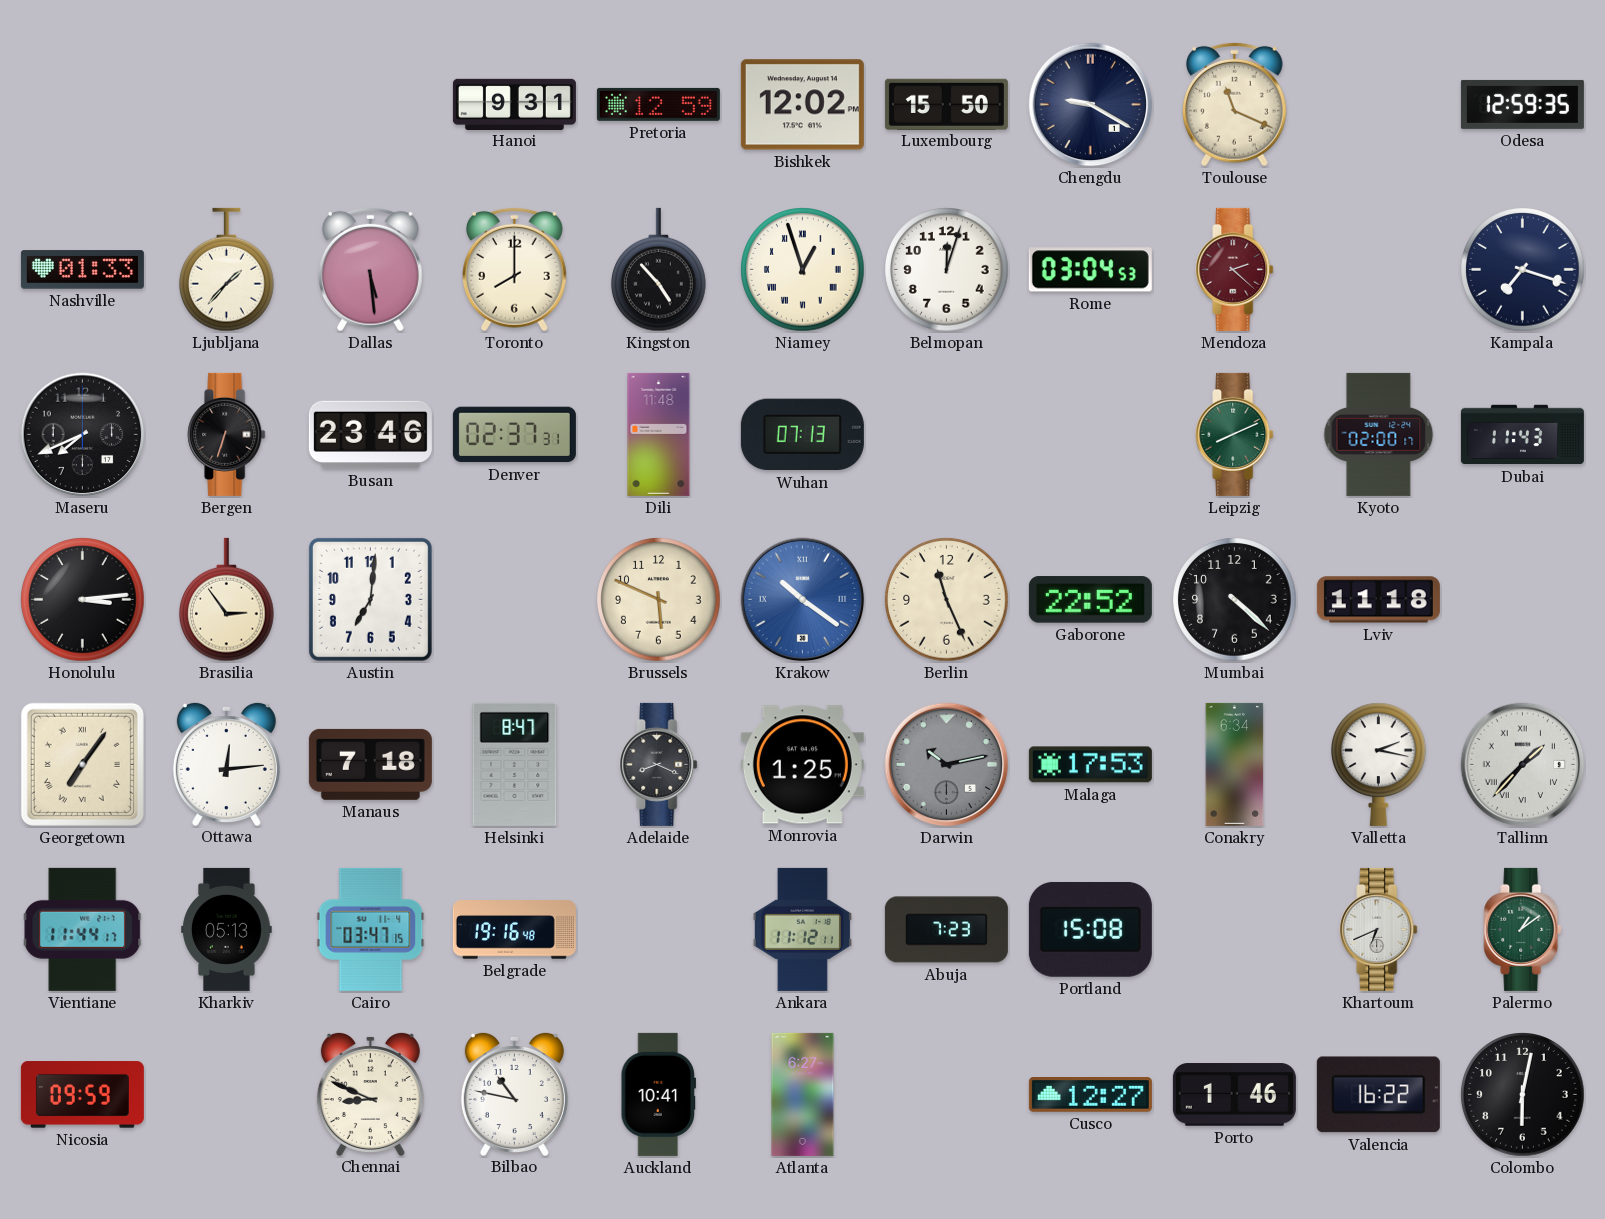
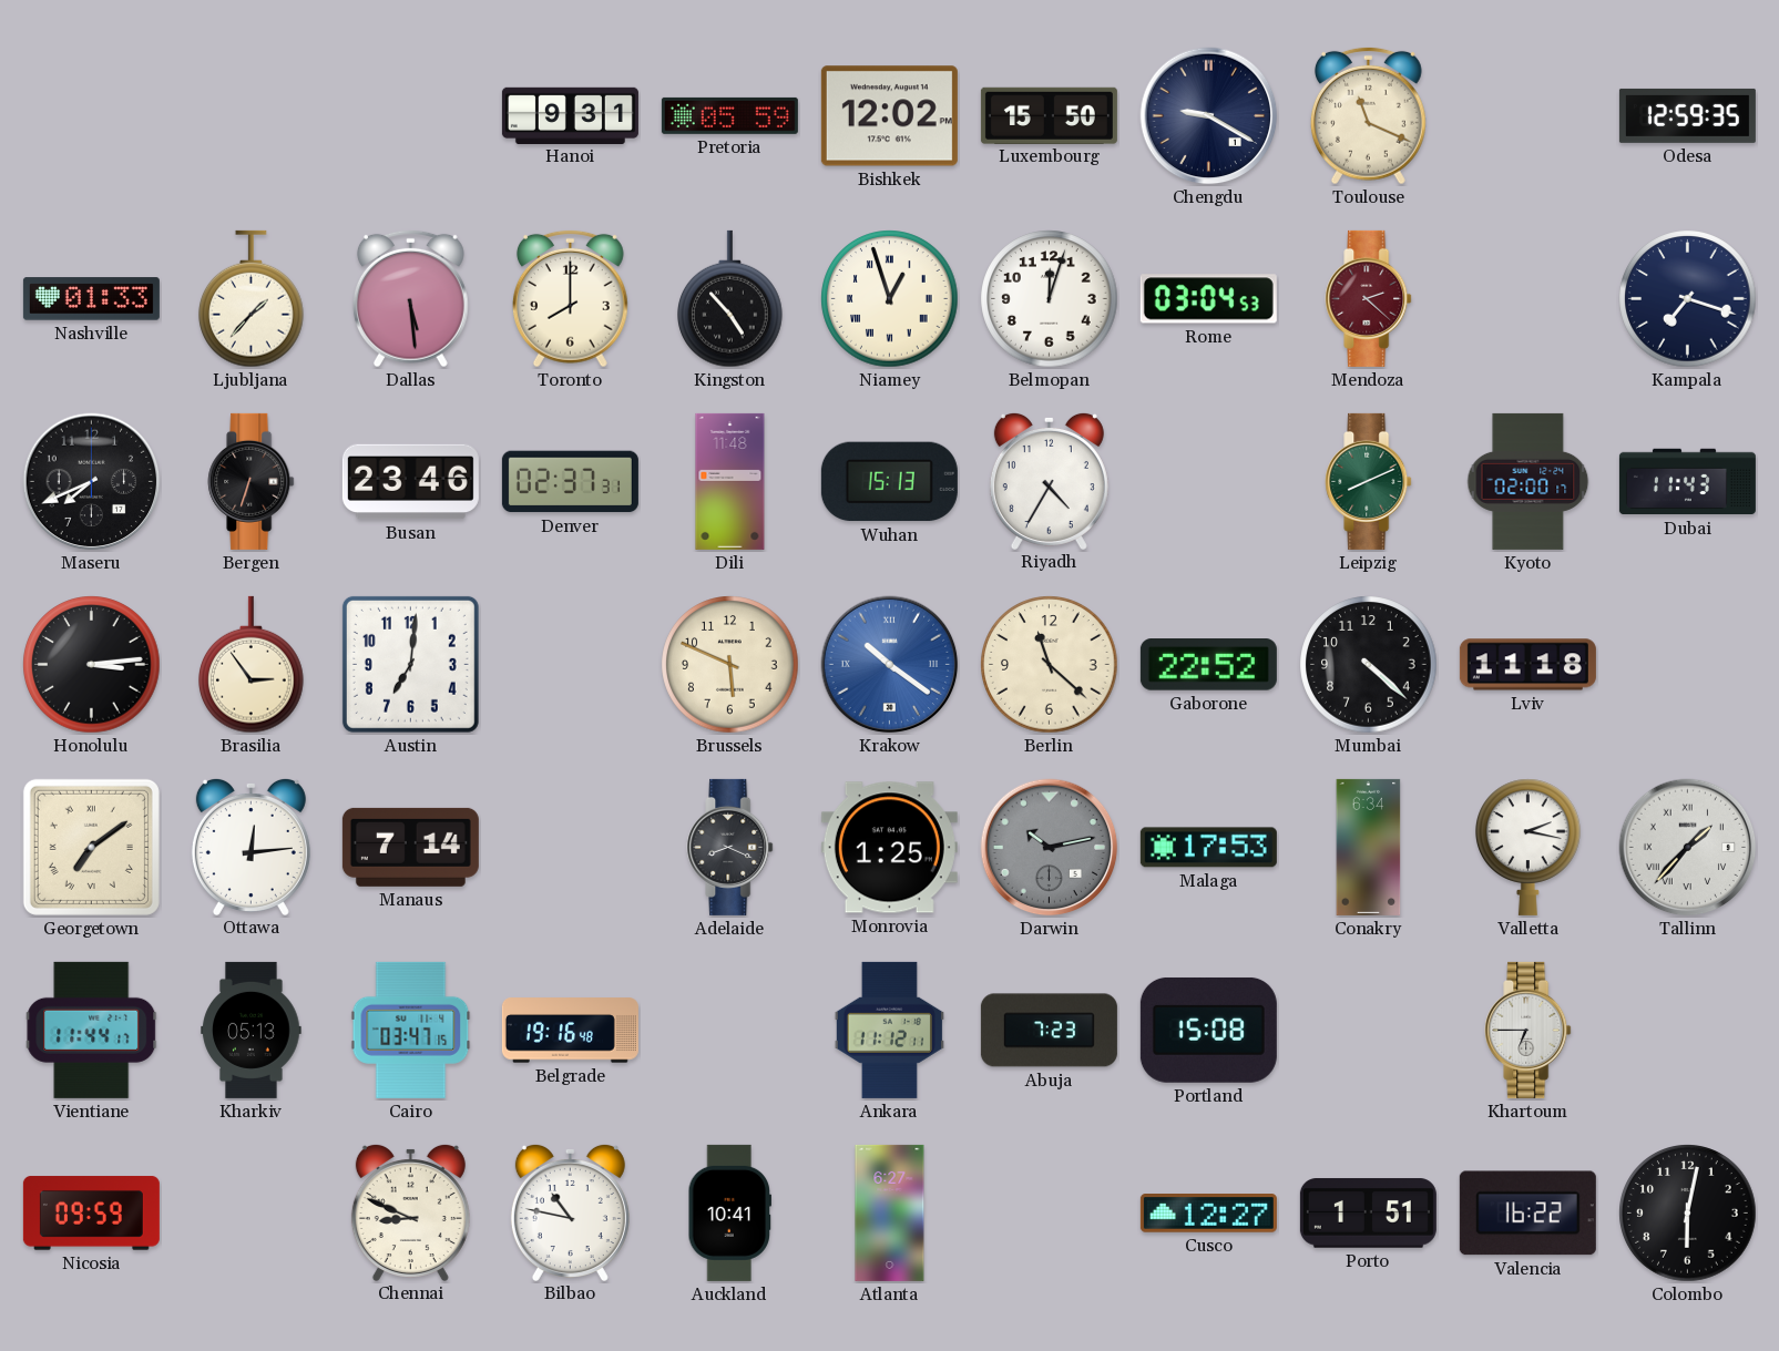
Pretoria: 12:59 -> 05:59 (729, 115)
Wuhan: 07:13 -> 15:13 (889, 482)
Riyadh: none -> 4:35 (1049, 480)
Berlin: 11:26 -> 11:22 (1050, 665)
Georgetown: 7:06 -> 7:09 (91, 847)
Manaus: 7:18 -> 7:14 (410, 847)
Helsinki: 8:47 -> none (515, 764)
Khartoum: 6:41 -> 6:45 (1528, 1030)
Palermo: 1:09 -> none (1523, 929)
Porto: 1:46 -> 1:51 (1368, 1214)
